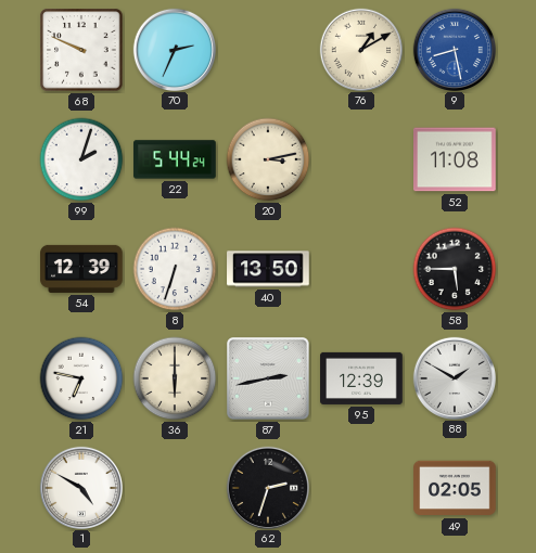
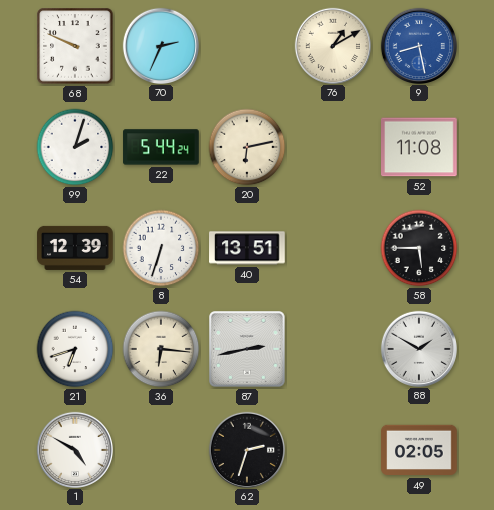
20: 3:13 -> 6:13 (247, 147)
40: 13:50 -> 13:51 (247, 248)
21: 6:47 -> 6:42 (75, 349)
36: 6:00 -> 6:16 (161, 349)
95: 12:39 -> none (361, 378)
